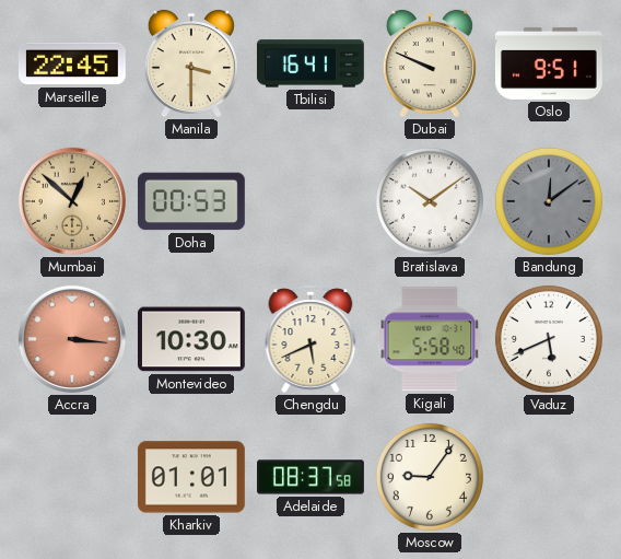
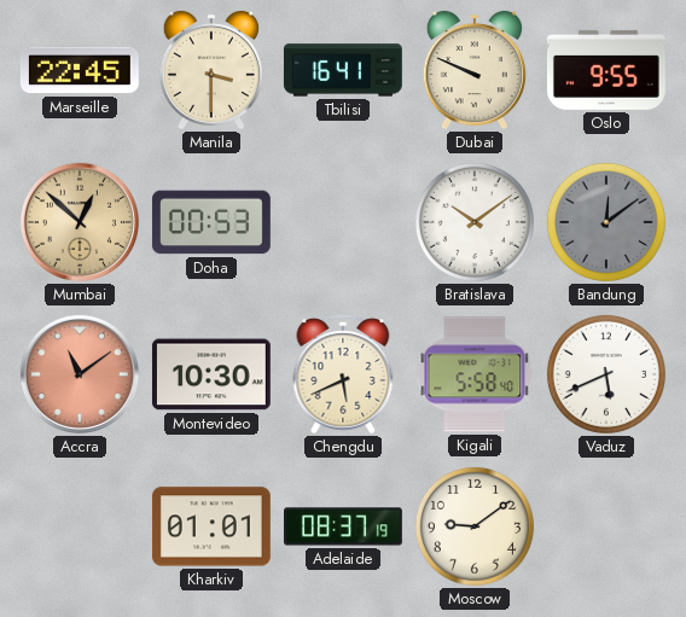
Oslo: 9:51 -> 9:55 (606, 70)
Accra: 3:16 -> 11:09 (80, 374)
Adelaide: 08:37:58 -> 08:37:19 (344, 526)
Moscow: 9:06 -> 9:09 (475, 526)
